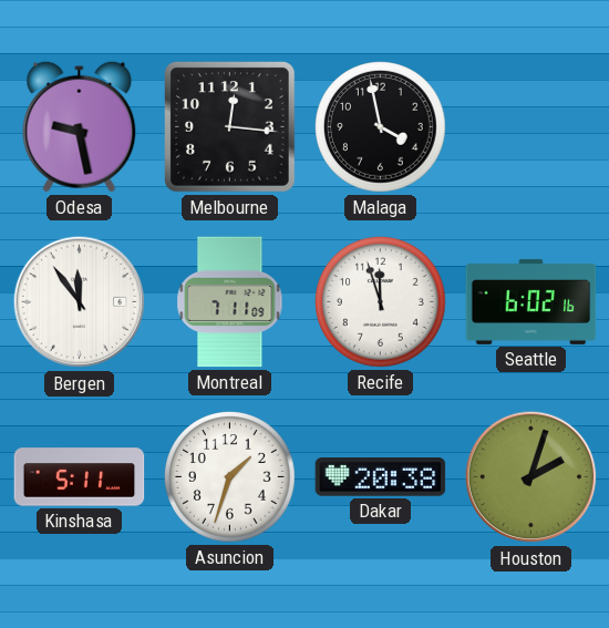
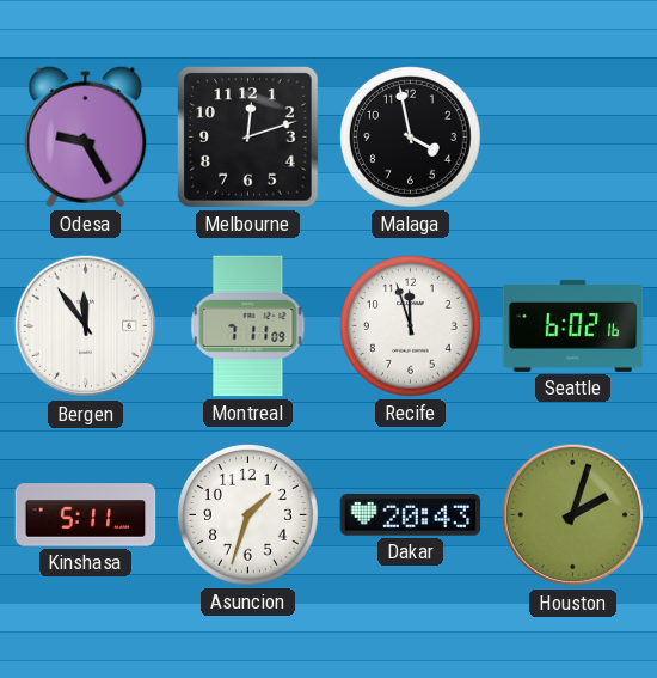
Odesa: 9:28 -> 9:25 (86, 136)
Melbourne: 12:16 -> 12:12 (248, 138)
Dakar: 20:38 -> 20:43 (411, 515)
